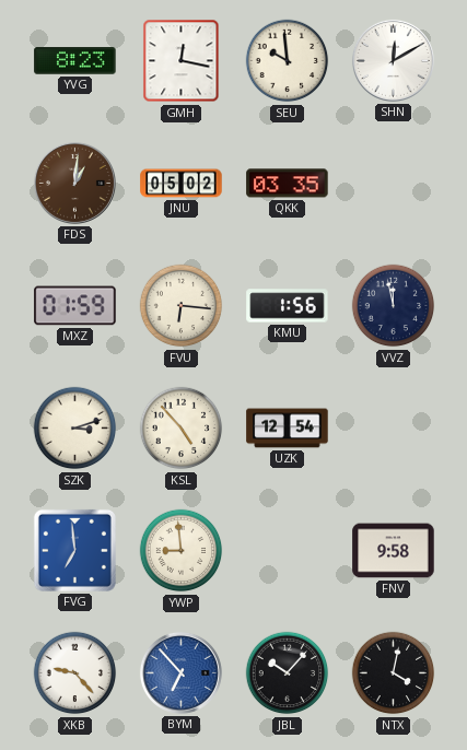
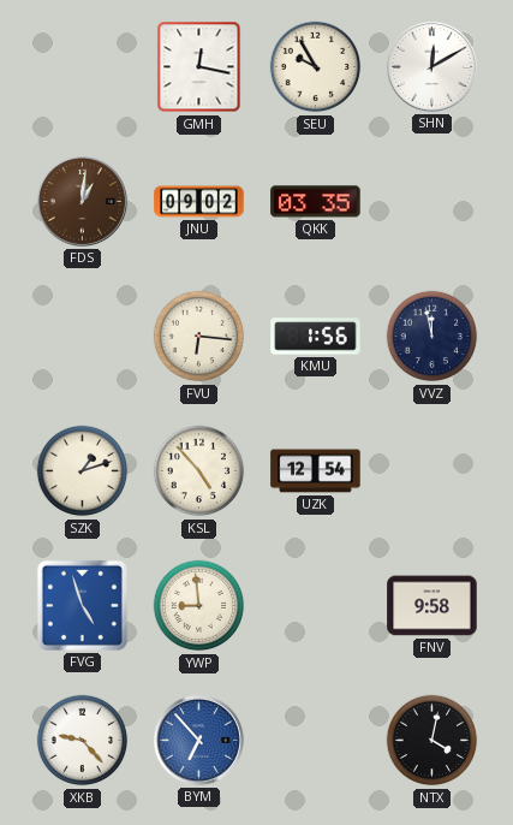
YVG: 8:23 -> none (75, 61)
SEU: 9:59 -> 9:55 (316, 67)
JNU: 05:02 -> 09:02 (199, 202)
MXZ: 01:59 -> none (75, 306)
SZK: 3:12 -> 1:12 (83, 471)
FVG: 6:59 -> 4:57 (82, 605)
JBL: 10:07 -> none (288, 673)
